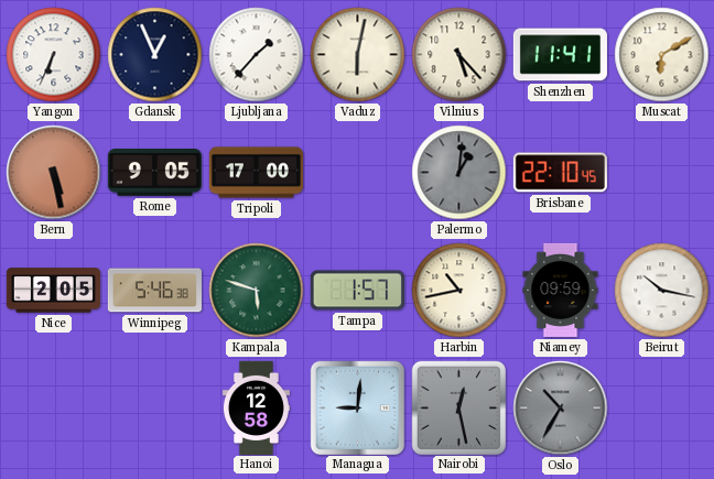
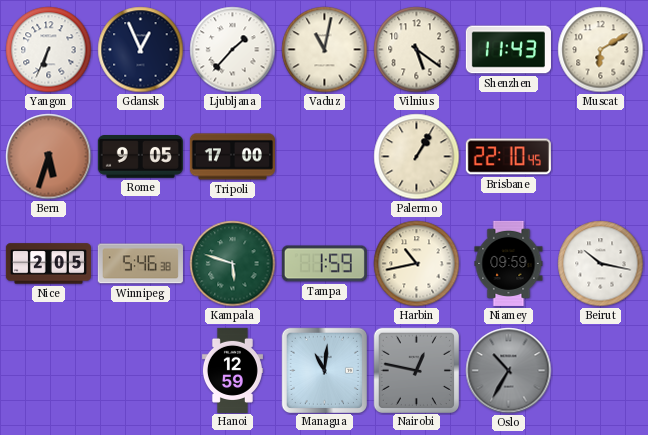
Vaduz: 6:02 -> 11:02 (325, 50)
Vilnius: 5:23 -> 5:21 (417, 50)
Shenzhen: 11:41 -> 11:43 (508, 50)
Bern: 5:28 -> 5:33 (49, 157)
Palermo: 1:01 -> 1:05 (417, 157)
Palermo dial: grey -> cream (417, 157)
Tampa: 1:57 -> 1:59 (324, 264)
Hanoi: 12:58 -> 12:59 (232, 370)
Managua: 9:01 -> 11:01 (324, 370)
Nairobi: 12:28 -> 12:47 (416, 370)
